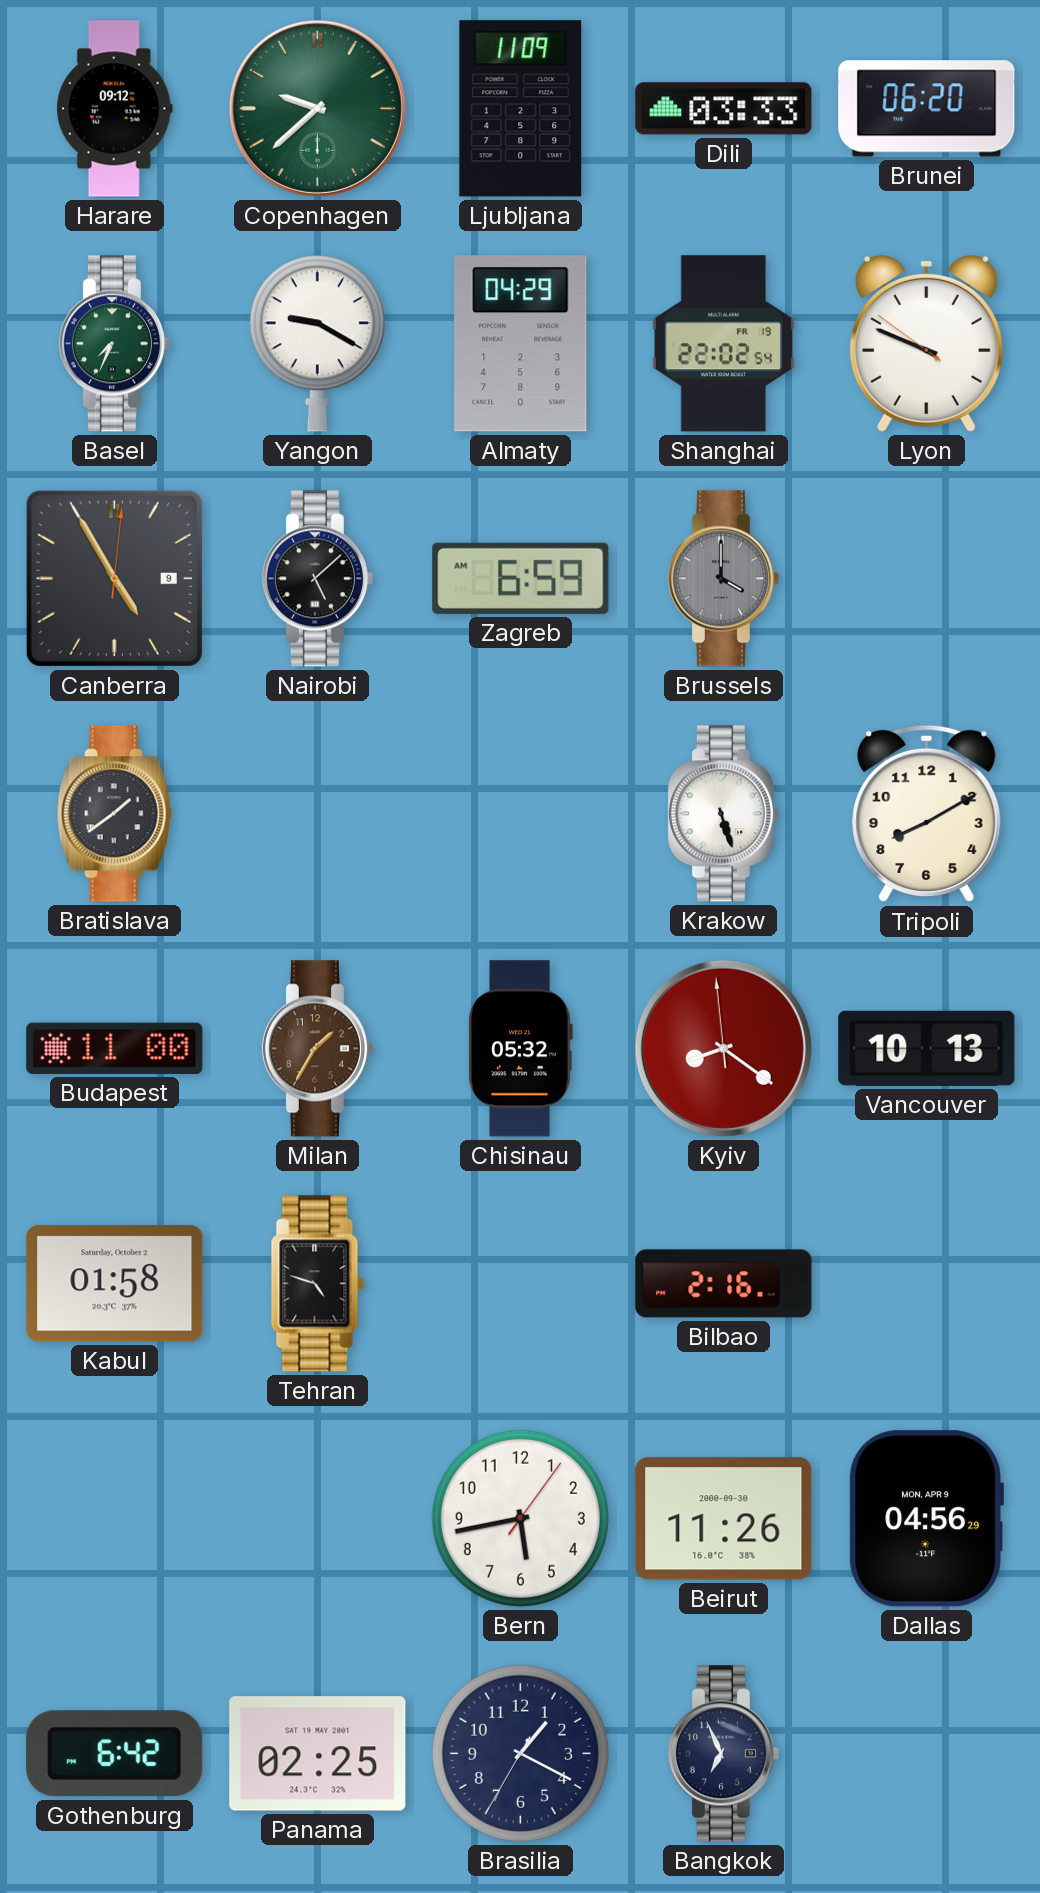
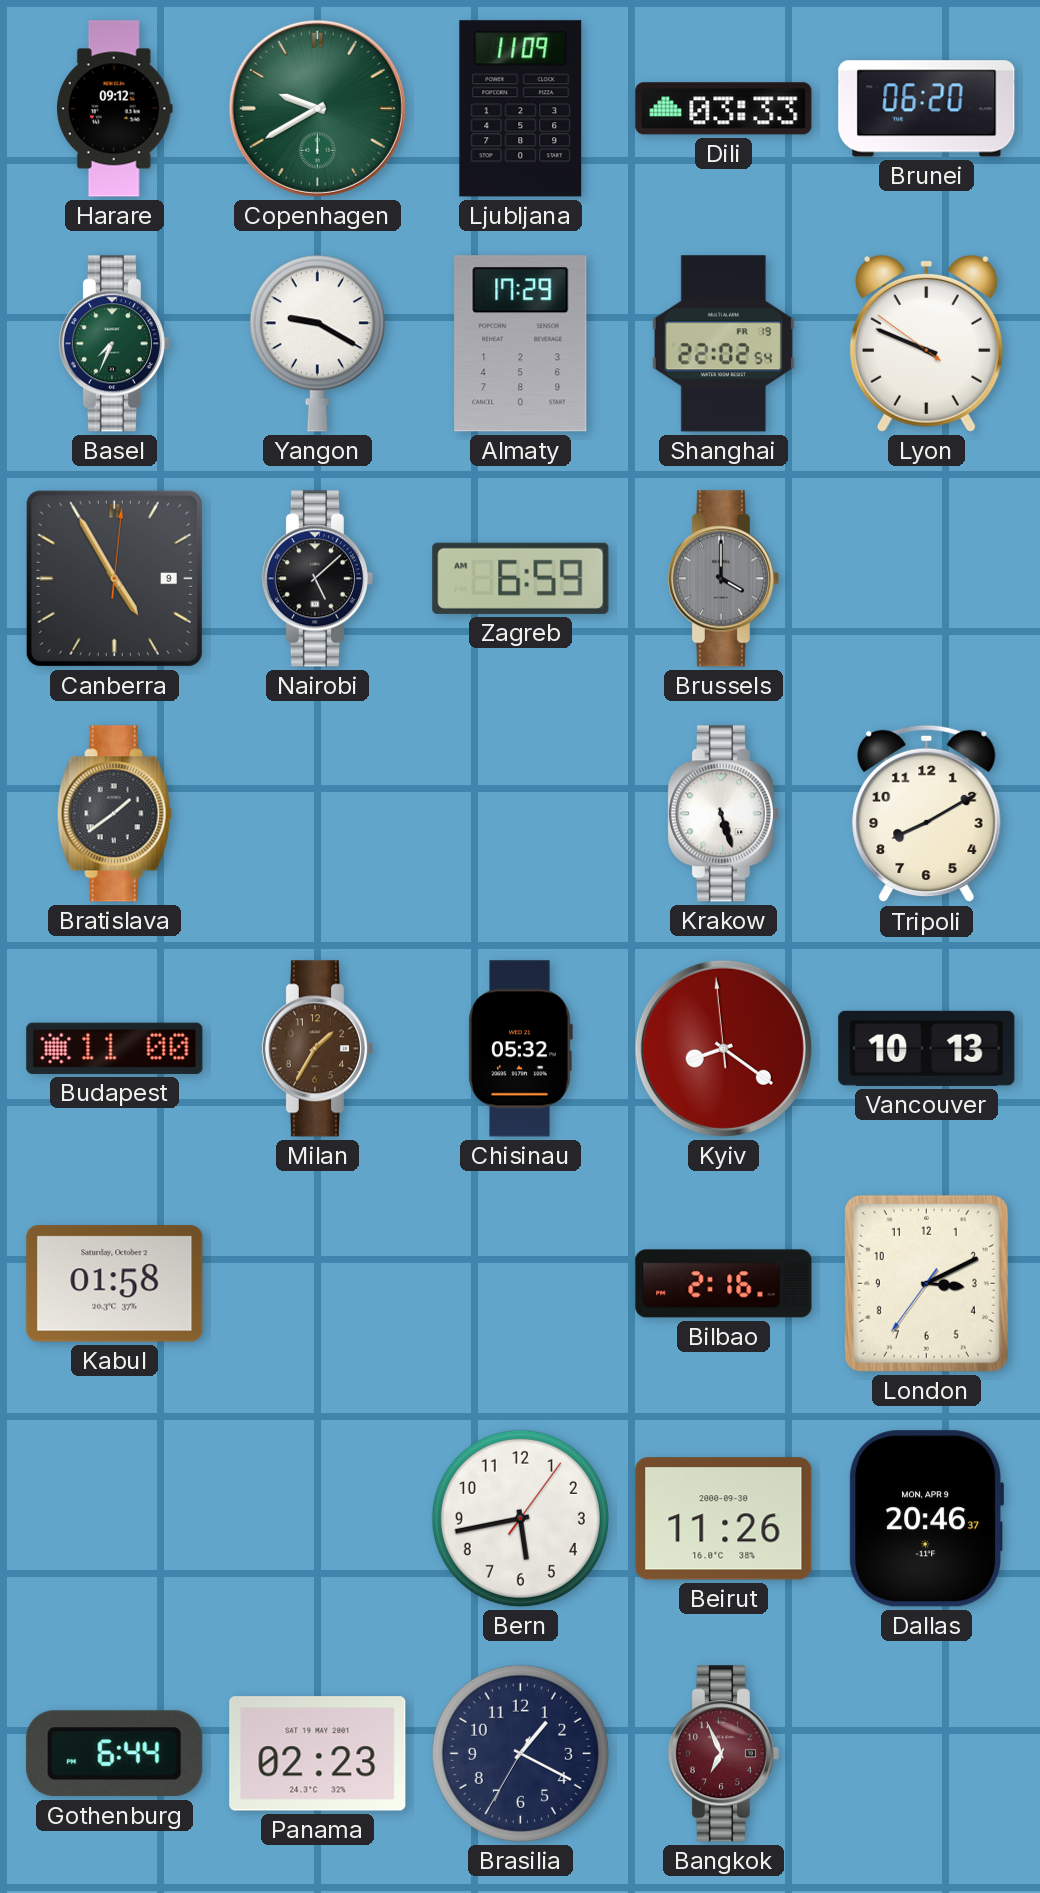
Copenhagen: 9:38 -> 9:40 (317, 108)
Almaty: 04:29 -> 17:29 (521, 344)
Tehran: 4:48 -> none (318, 1284)
London: none -> 3:10 (926, 1283)
Dallas: 04:56 -> 20:46 (926, 1519)
Gothenburg: 6:42 -> 6:44 (115, 1754)
Panama: 02:25 -> 02:23 (318, 1754)
Bangkok dial: navy -> burgundy (723, 1754)
